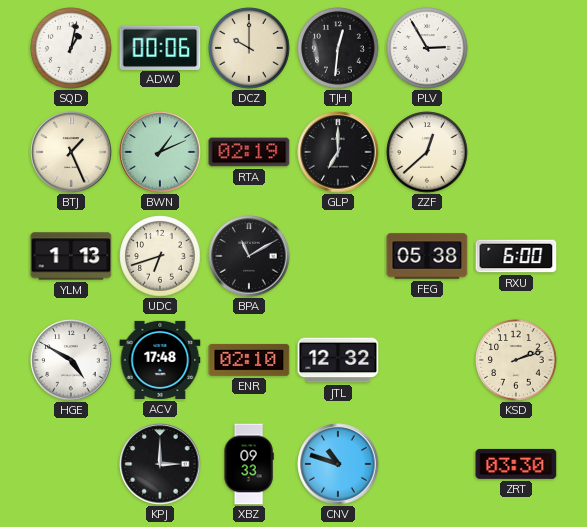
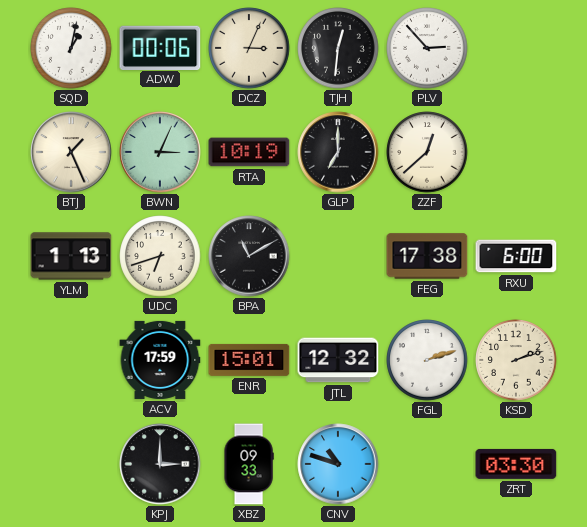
DCZ: 10:00 -> 3:04 (249, 48)
PLV: 2:55 -> 2:53 (427, 48)
BWN: 1:11 -> 3:04 (160, 152)
RTA: 02:19 -> 10:19 (249, 152)
FEG: 05:38 -> 17:38 (427, 256)
HGE: 4:50 -> none (71, 360)
ACV: 17:48 -> 17:59 (160, 360)
ENR: 02:10 -> 15:01 (249, 360)
FGL: none -> 2:12 (427, 360)
